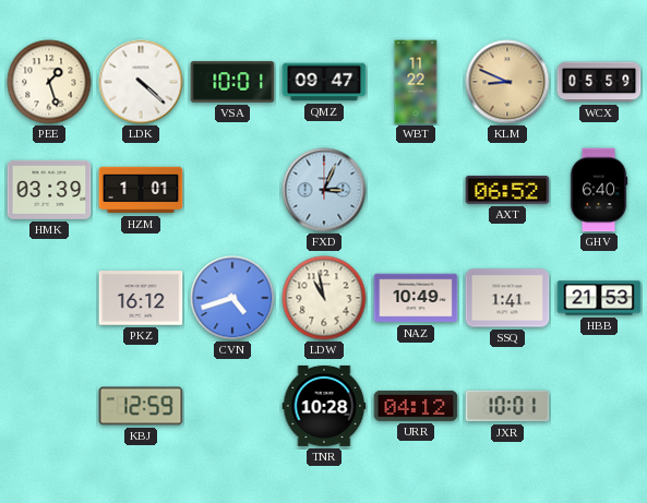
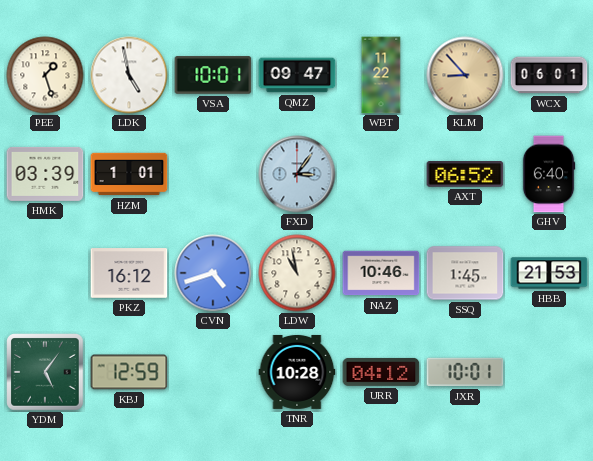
LDK: 4:22 -> 4:58 (129, 75)
KLM: 8:49 -> 8:53 (465, 75)
WCX: 05:59 -> 06:01 (549, 75)
FXD: 3:04 -> 3:06 (297, 174)
NAZ: 10:49 -> 10:46 (381, 273)
SSQ: 1:41 -> 1:45 (465, 273)
YDM: none -> 5:06 (45, 372)
